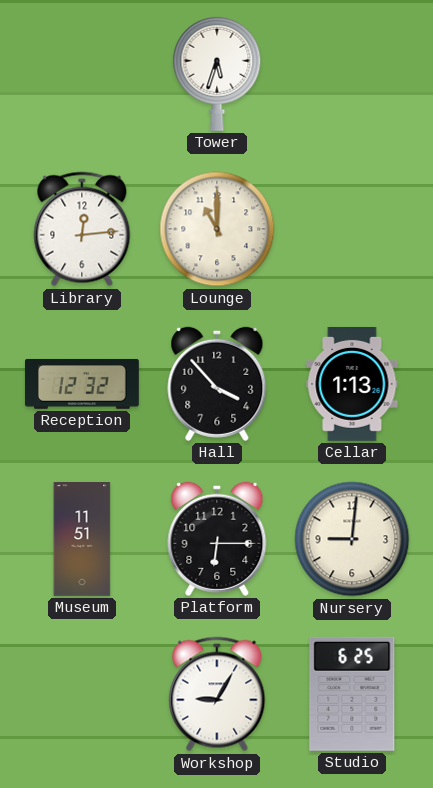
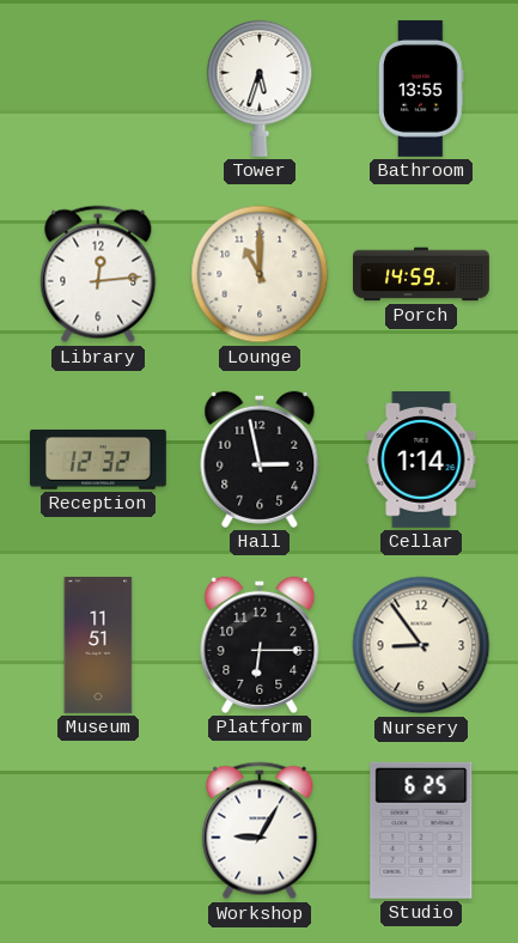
Bathroom: none -> 13:55 (422, 89)
Porch: none -> 14:59 (422, 274)
Hall: 3:53 -> 2:58 (260, 460)
Cellar: 1:13 -> 1:14 (421, 460)
Nursery: 9:01 -> 8:54 (421, 645)
